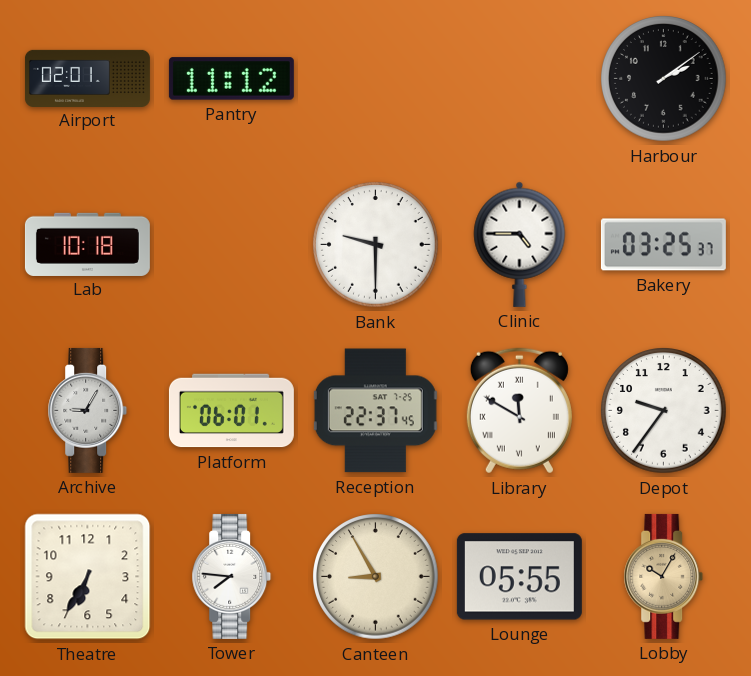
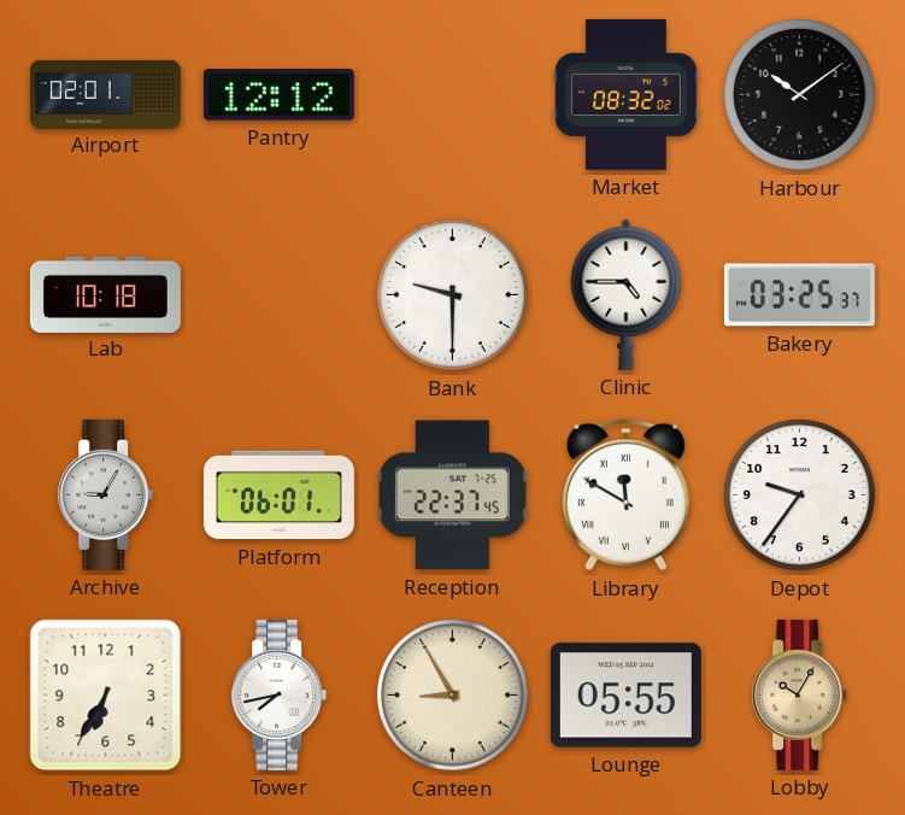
Pantry: 11:12 -> 12:12 (278, 95)
Market: none -> 08:32 (627, 94)
Harbour: 2:09 -> 10:09 (800, 95)
Tower: 7:46 -> 7:43 (280, 694)
